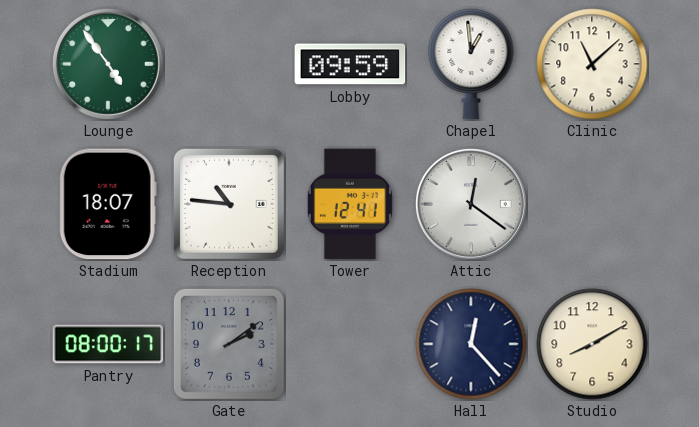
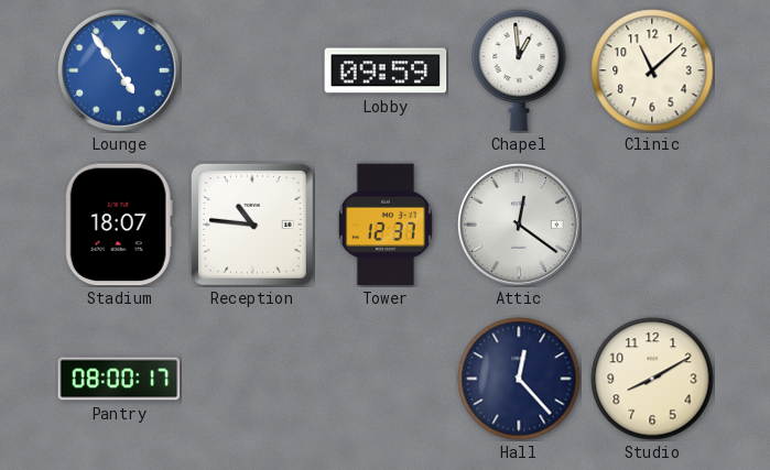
Lounge dial: green -> blue (119, 70)
Tower: 12:41 -> 12:37 (386, 225)
Gate: 2:09 -> none (229, 344)
